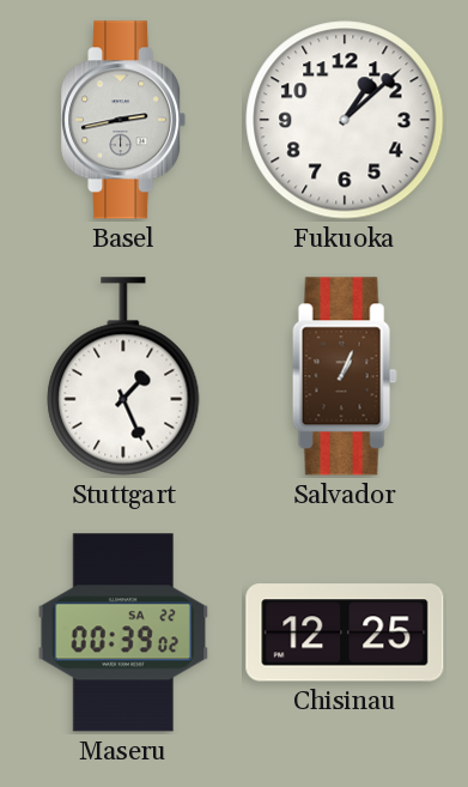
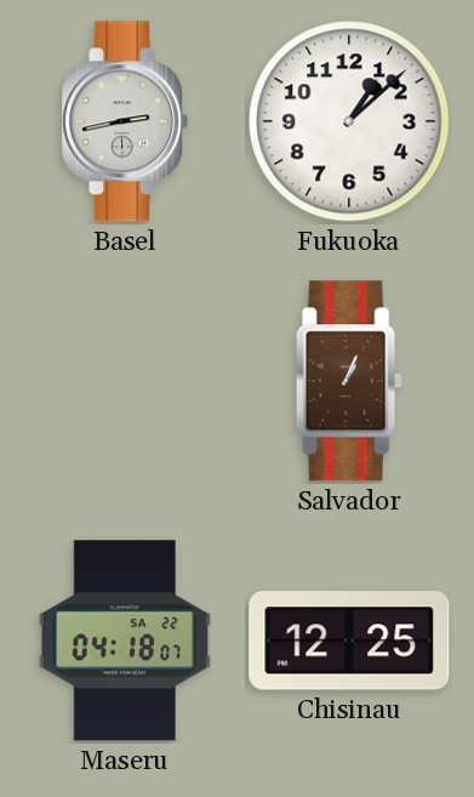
Stuttgart: 1:26 -> none (123, 376)
Maseru: 00:39 -> 04:18 (125, 641)
